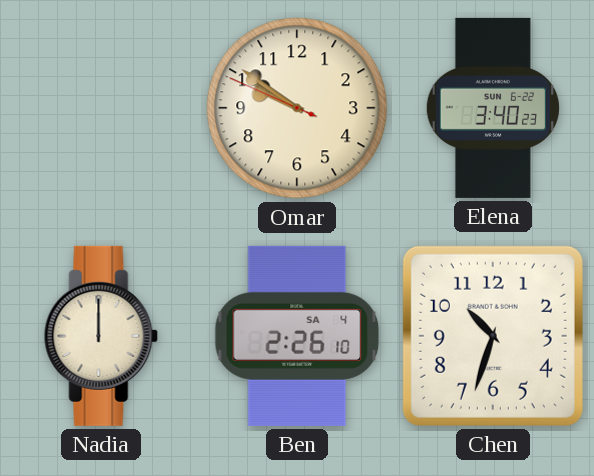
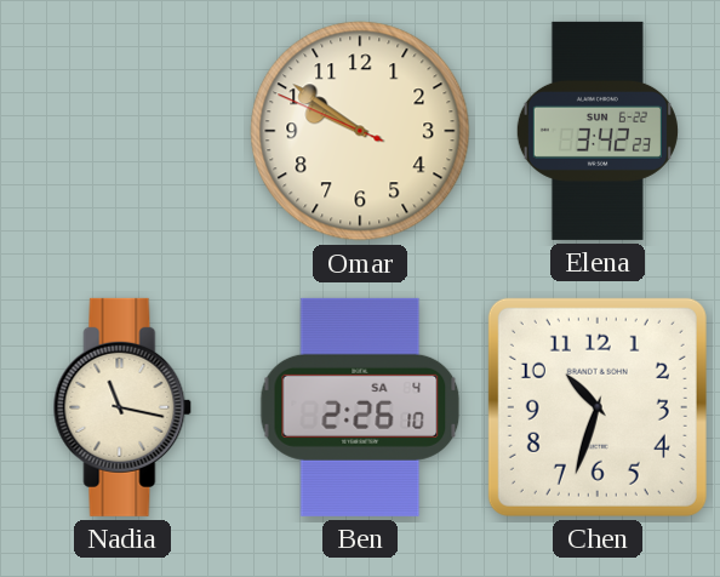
Elena: 3:40 -> 3:42 (598, 131)
Nadia: 12:00 -> 11:17 (122, 407)
